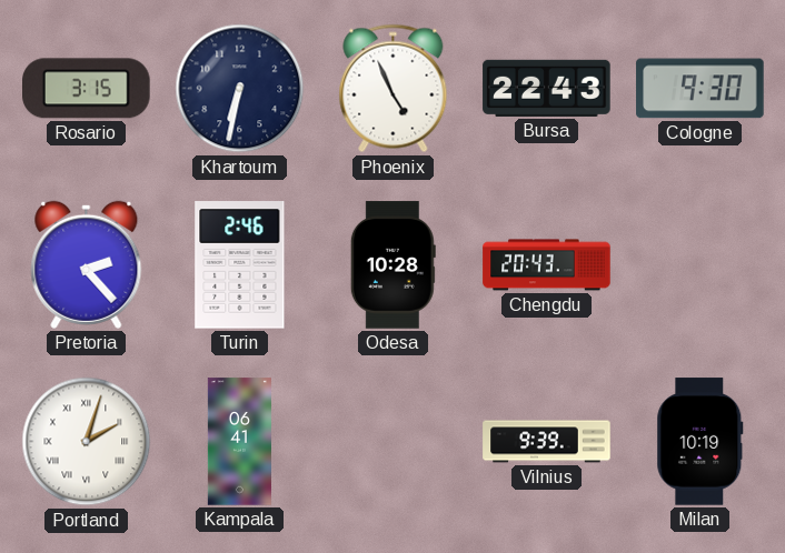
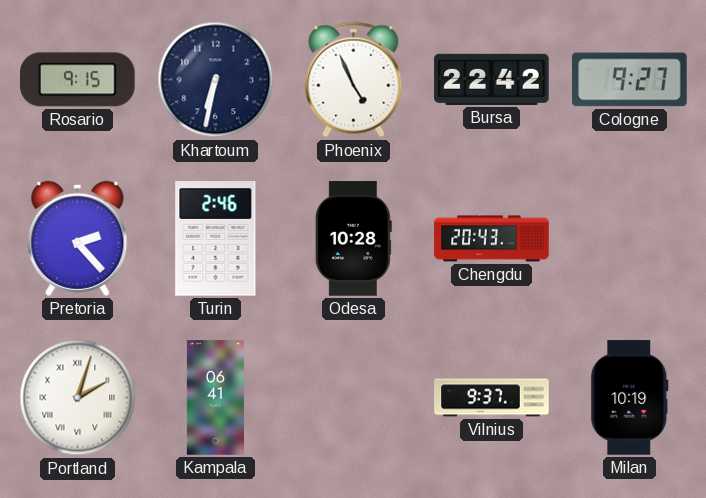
Rosario: 3:15 -> 9:15 (78, 80)
Bursa: 22:43 -> 22:42 (492, 79)
Cologne: 9:30 -> 9:27 (630, 80)
Vilnius: 9:39 -> 9:37 (492, 398)
